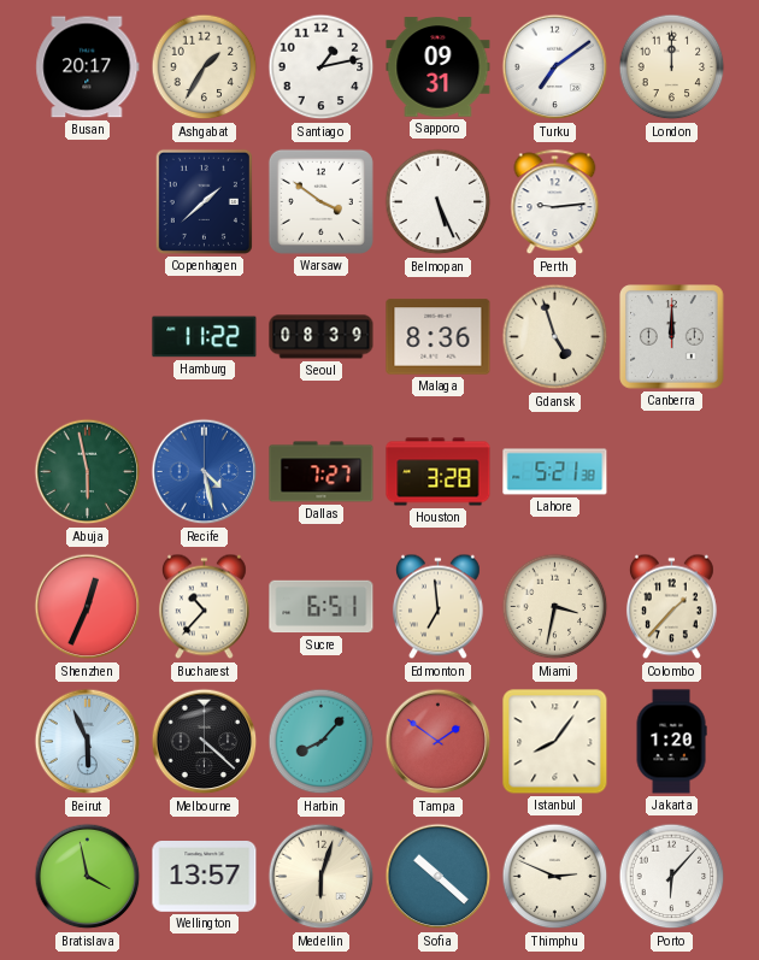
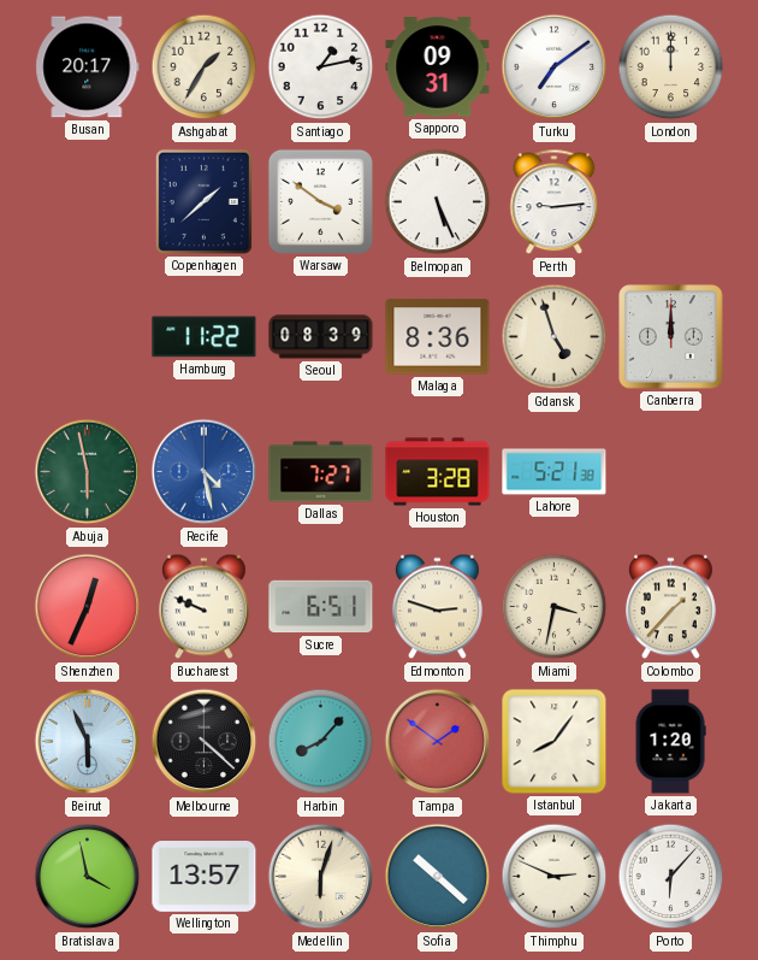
Bucharest: 10:37 -> 9:49 (203, 607)
Edmonton: 6:59 -> 2:48 (437, 607)
